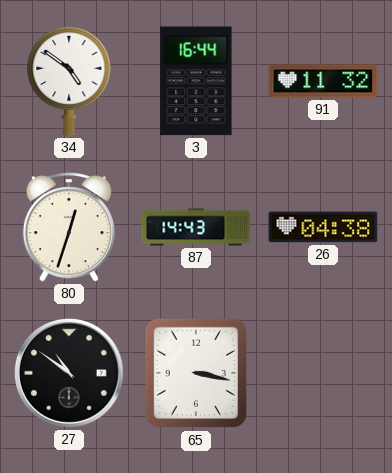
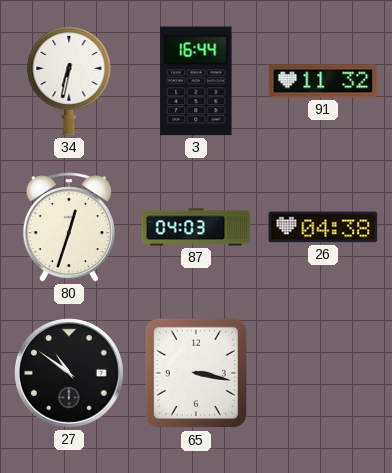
34: 4:51 -> 6:32 (69, 81)
87: 14:43 -> 04:03 (196, 227)
